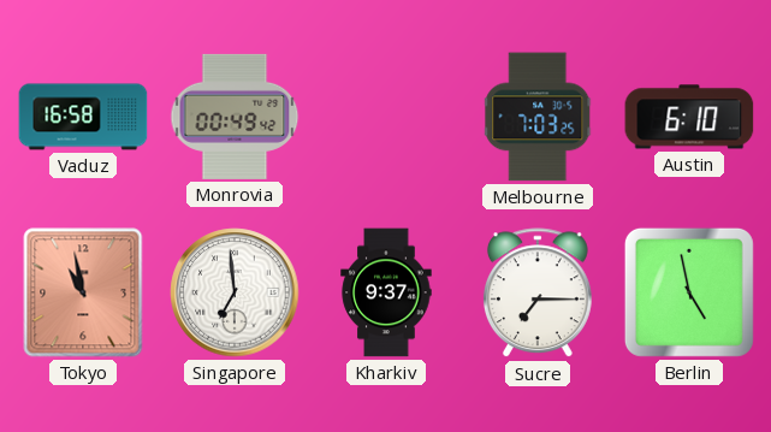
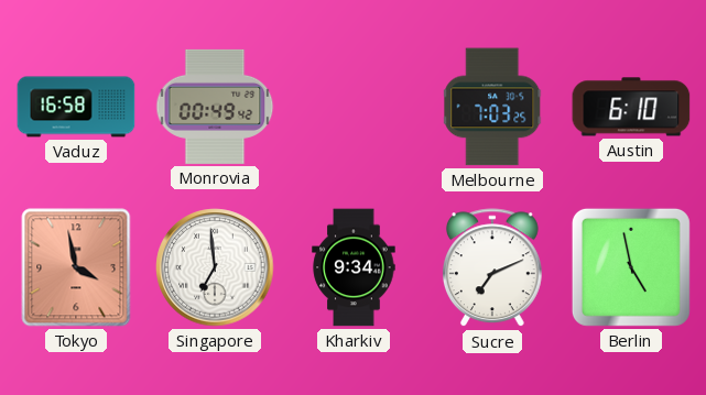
Tokyo: 10:58 -> 3:58 (76, 267)
Kharkiv: 9:37 -> 9:34 (354, 267)
Sucre: 7:15 -> 7:11 (492, 268)
